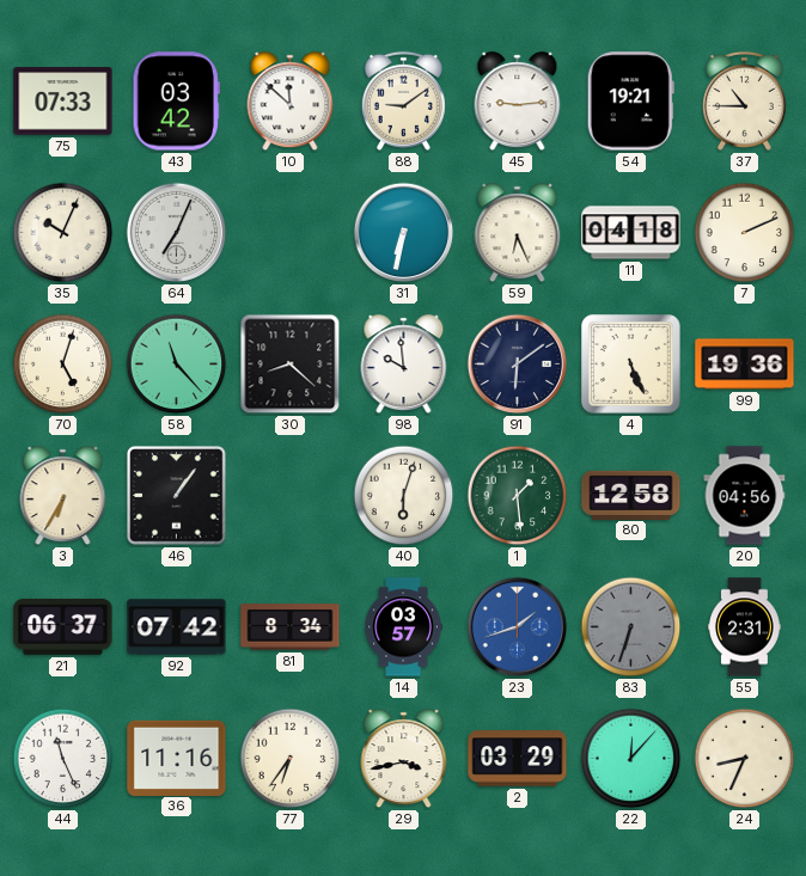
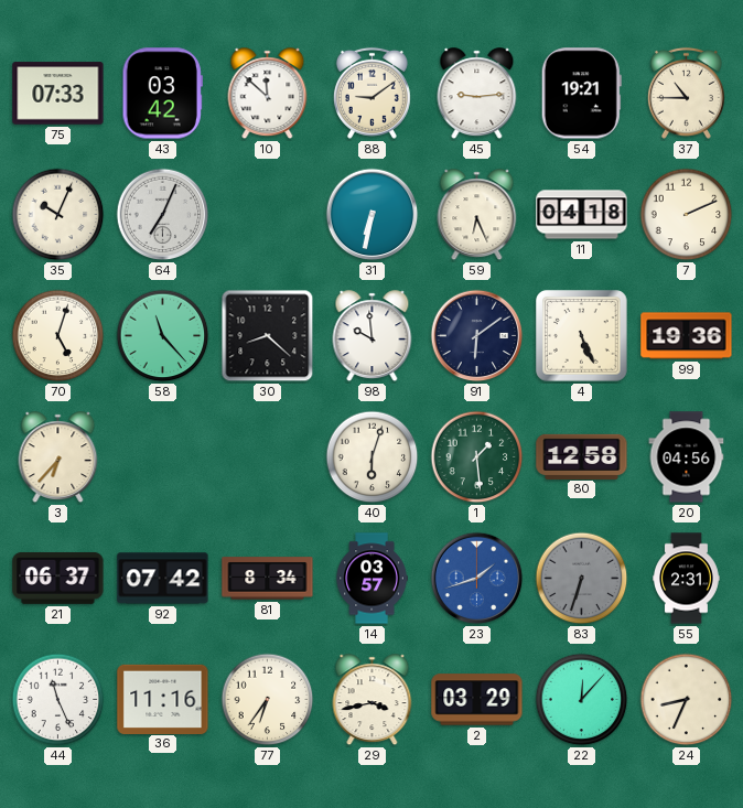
3: 6:35 -> 6:37 (58, 457)
46: 1:06 -> none (177, 496)
